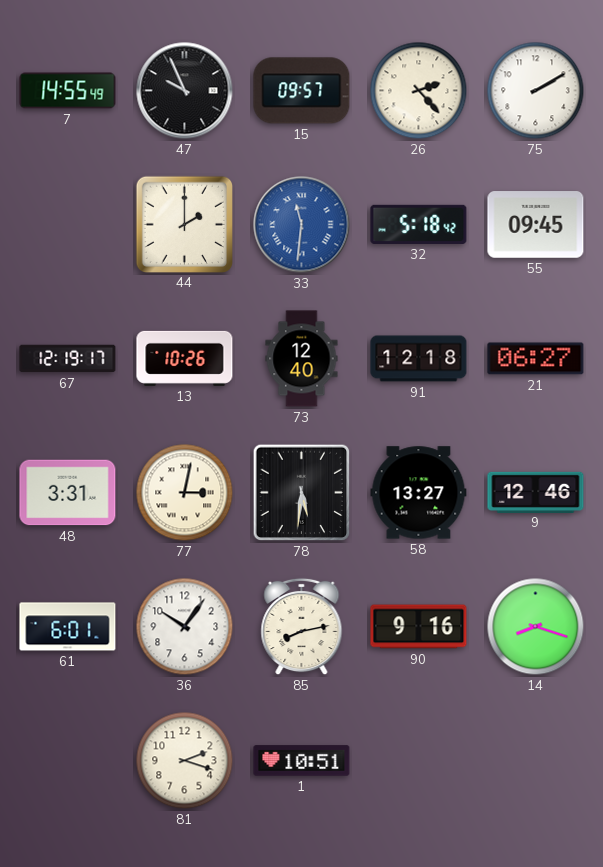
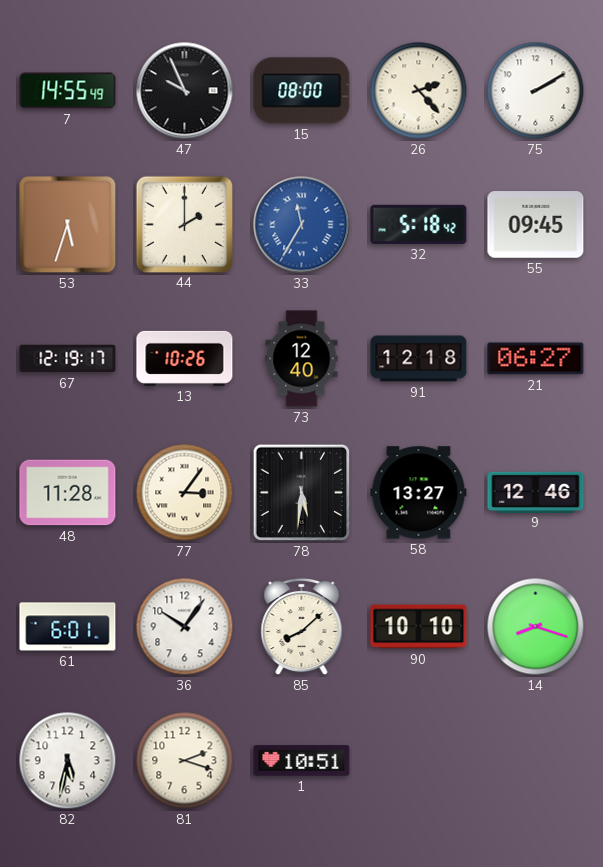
15: 09:57 -> 08:00 (302, 91)
53: none -> 5:33 (68, 225)
33: 11:31 -> 11:35 (302, 225)
48: 3:31 -> 11:28 (68, 493)
77: 3:02 -> 3:06 (185, 493)
85: 8:13 -> 8:08 (302, 627)
90: 9:16 -> 10:10 (419, 627)
82: none -> 5:32 (68, 761)
